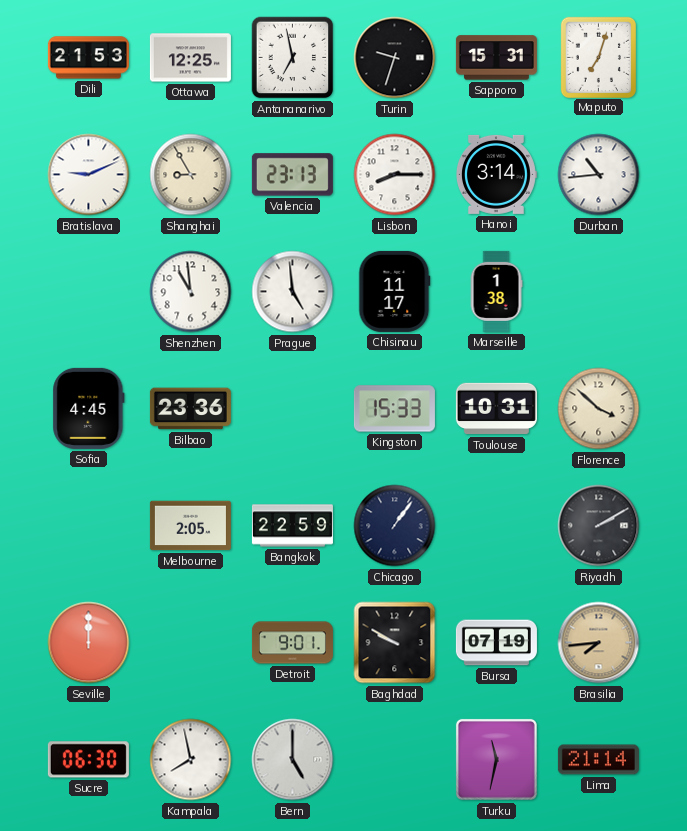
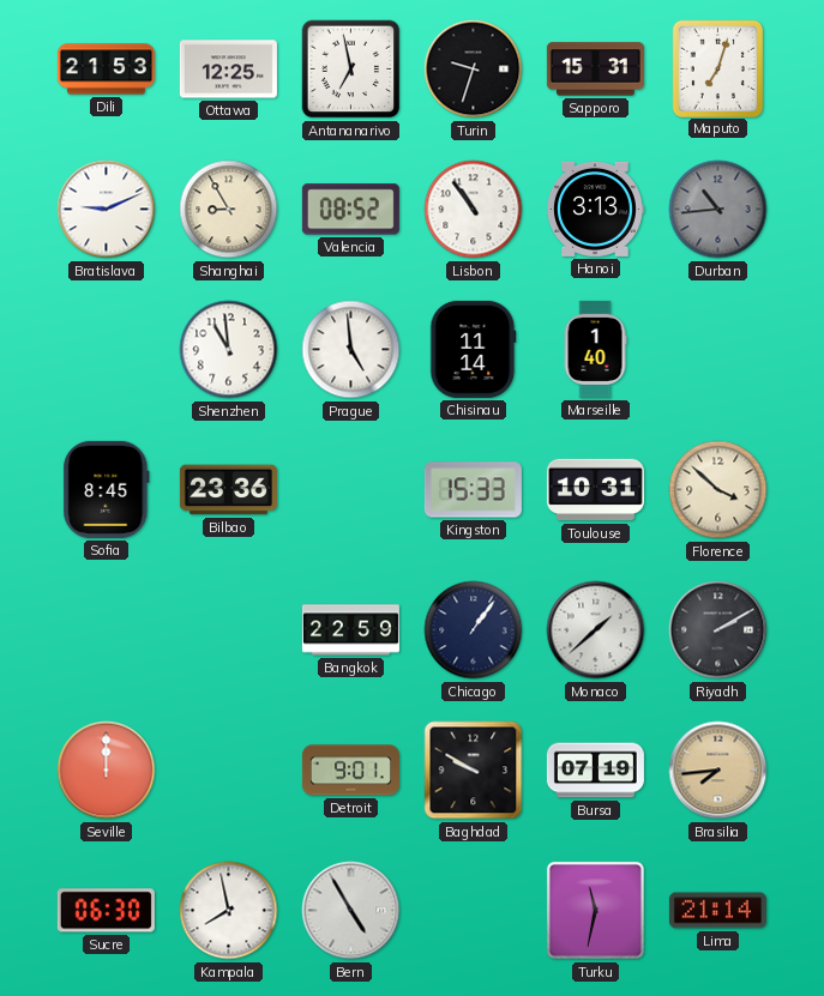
Valencia: 23:13 -> 08:52 (350, 210)
Lisbon: 8:15 -> 10:54 (474, 210)
Hanoi: 3:14 -> 3:13 (595, 209)
Durban dial: white -> grey (718, 210)
Chisinau: 11:17 -> 11:14 (474, 349)
Marseille: 1:38 -> 1:40 (595, 349)
Sofia: 4:45 -> 8:45 (107, 489)
Melbourne: 2:05 -> none (190, 526)
Monaco: none -> 1:38 (596, 630)
Bern: 5:00 -> 4:55 (351, 911)
